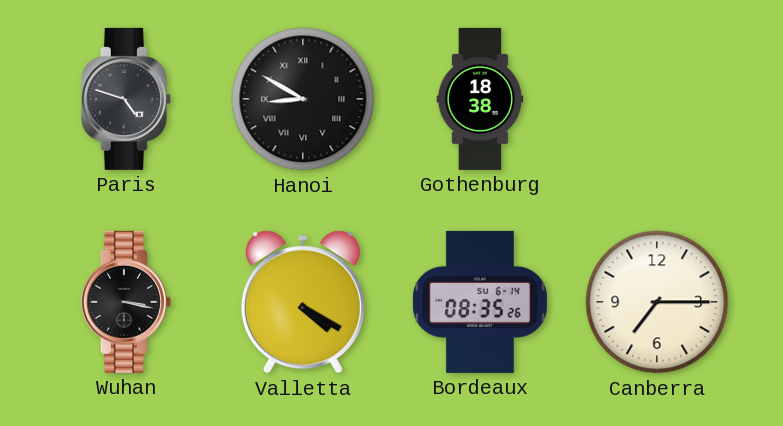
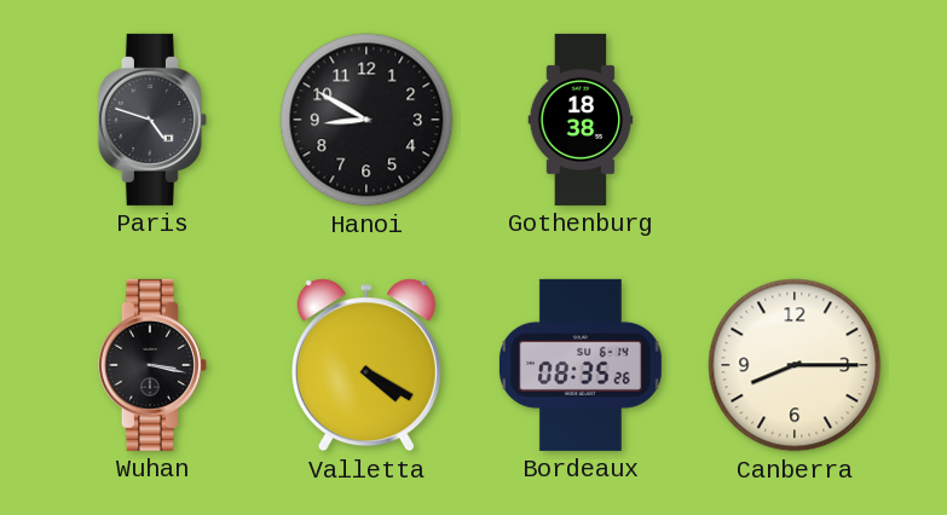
Hanoi numerals: Roman -> Arabic (366, 120)
Canberra: 7:15 -> 8:15 (795, 365)
